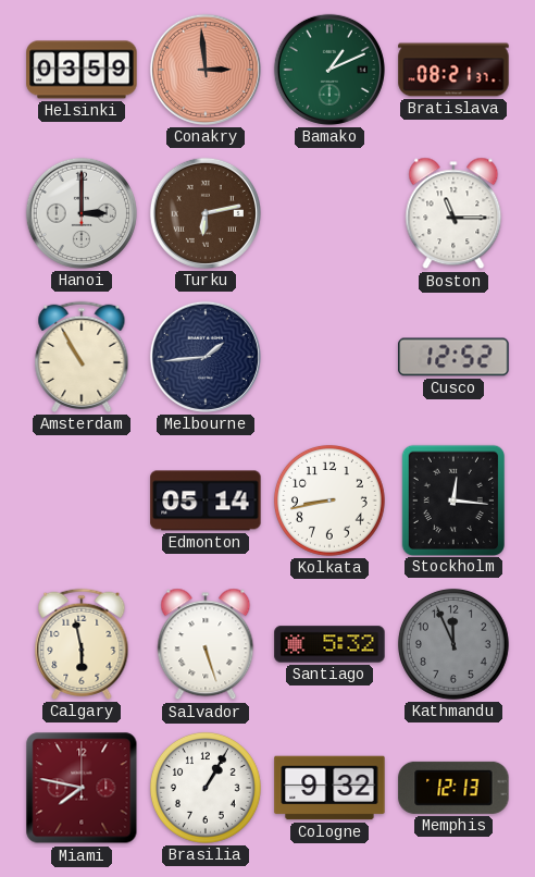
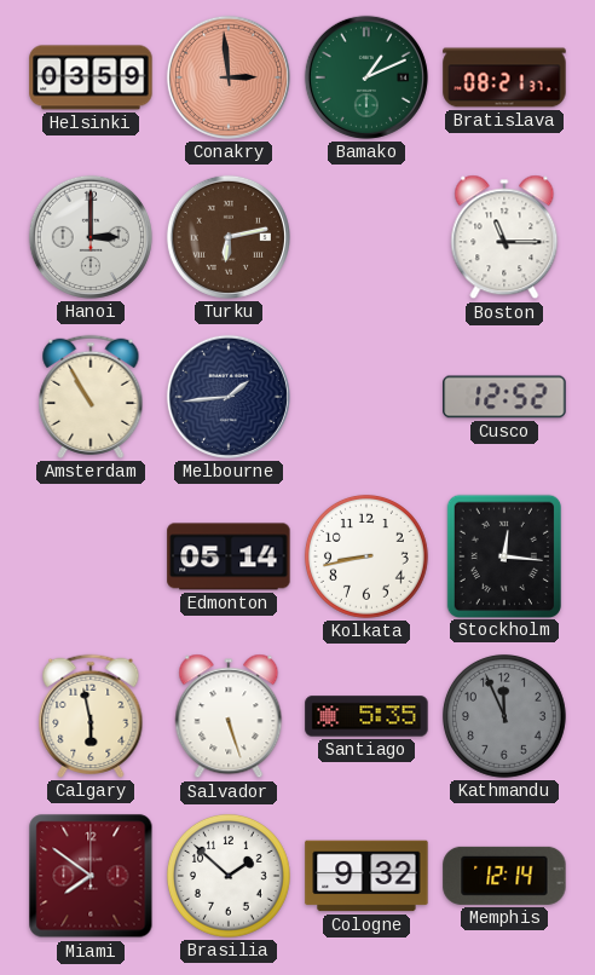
Santiago: 5:32 -> 5:35 (366, 716)
Miami: 7:47 -> 7:51 (91, 876)
Brasilia: 1:05 -> 1:52 (229, 876)
Memphis: 12:13 -> 12:14 (504, 876)
